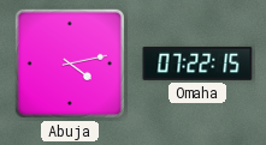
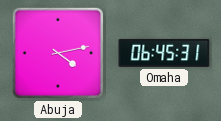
Omaha: 07:22 -> 06:45 (164, 53)
